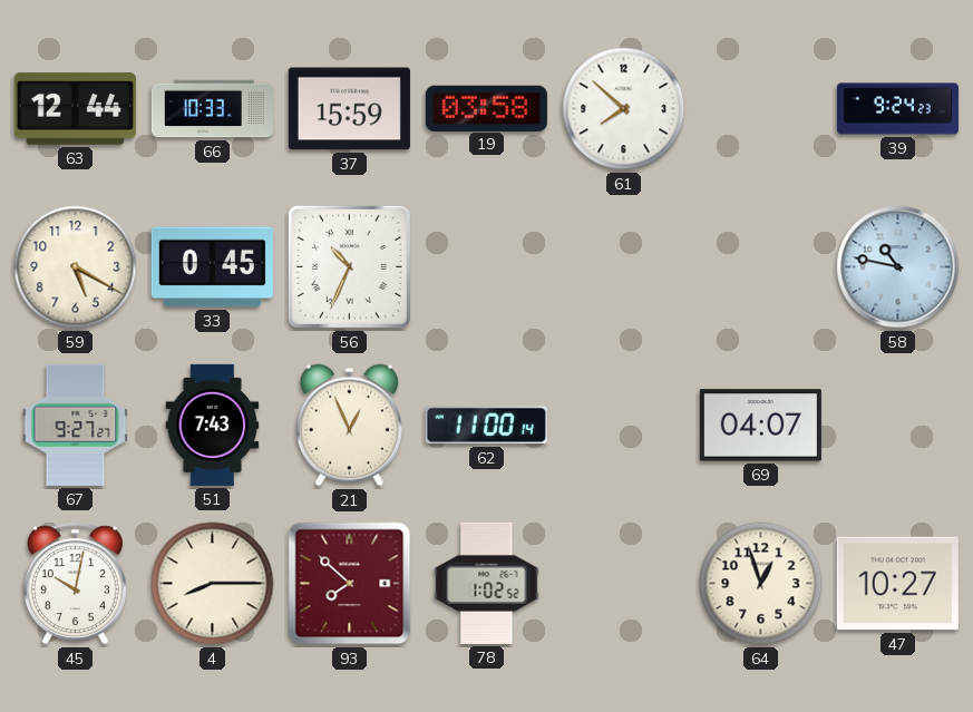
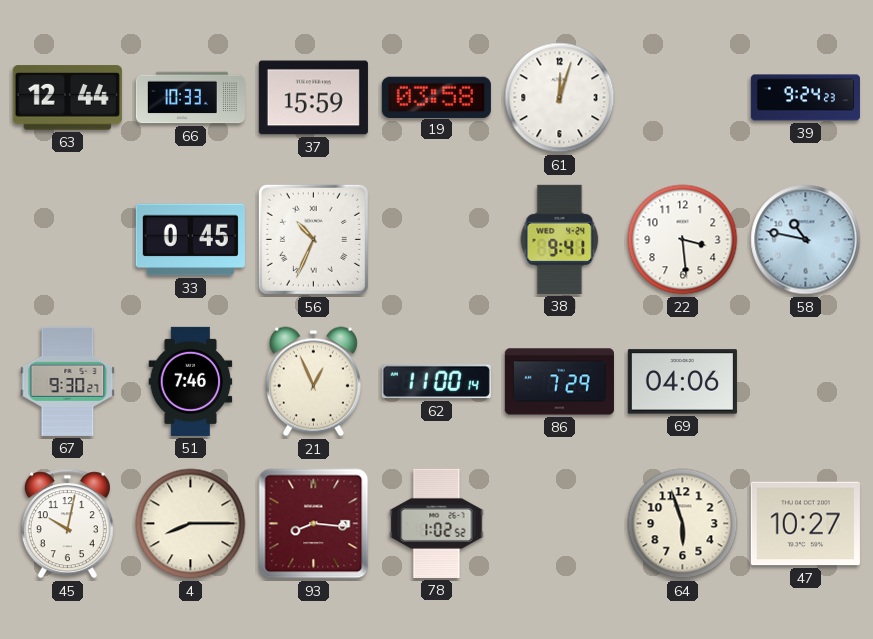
61: 7:52 -> 12:03 (560, 98)
59: 5:20 -> none (76, 267)
38: none -> 9:41 (560, 239)
22: none -> 3:29 (683, 240)
67: 9:27 -> 9:30 (68, 381)
51: 7:43 -> 7:46 (191, 381)
86: none -> 7:29 (559, 382)
69: 04:07 -> 04:06 (682, 382)
93: 7:52 -> 8:16 (314, 524)
64: 12:57 -> 5:57 (683, 524)
